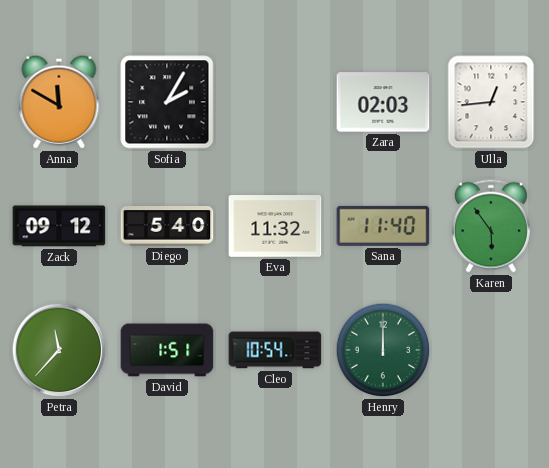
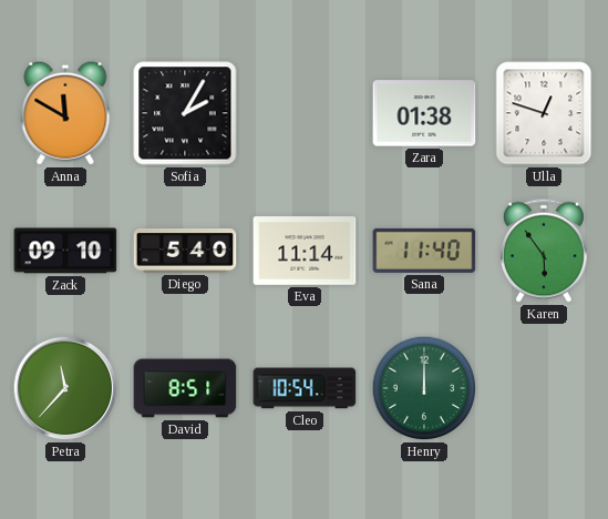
Zara: 02:03 -> 01:38 (424, 113)
Ulla: 12:44 -> 12:48 (544, 113)
Zack: 09:12 -> 09:10 (65, 251)
Eva: 11:32 -> 11:14 (305, 251)
David: 1:51 -> 8:51 (185, 388)
